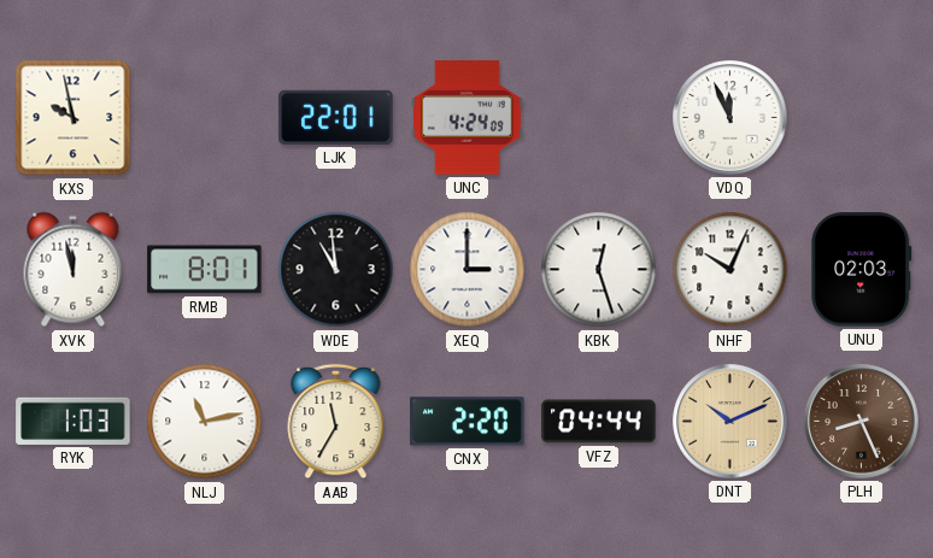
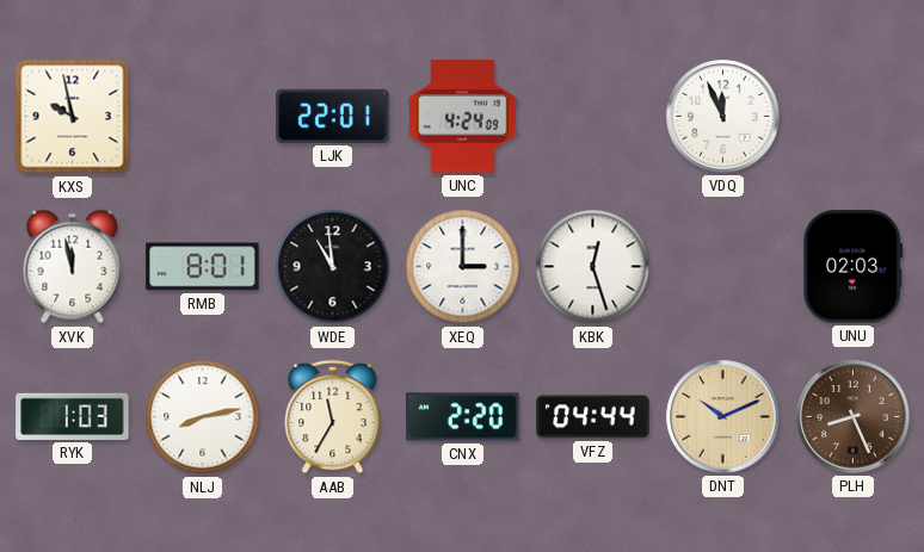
NHF: 10:04 -> none (730, 270)
NLJ: 11:13 -> 8:13 (203, 417)
